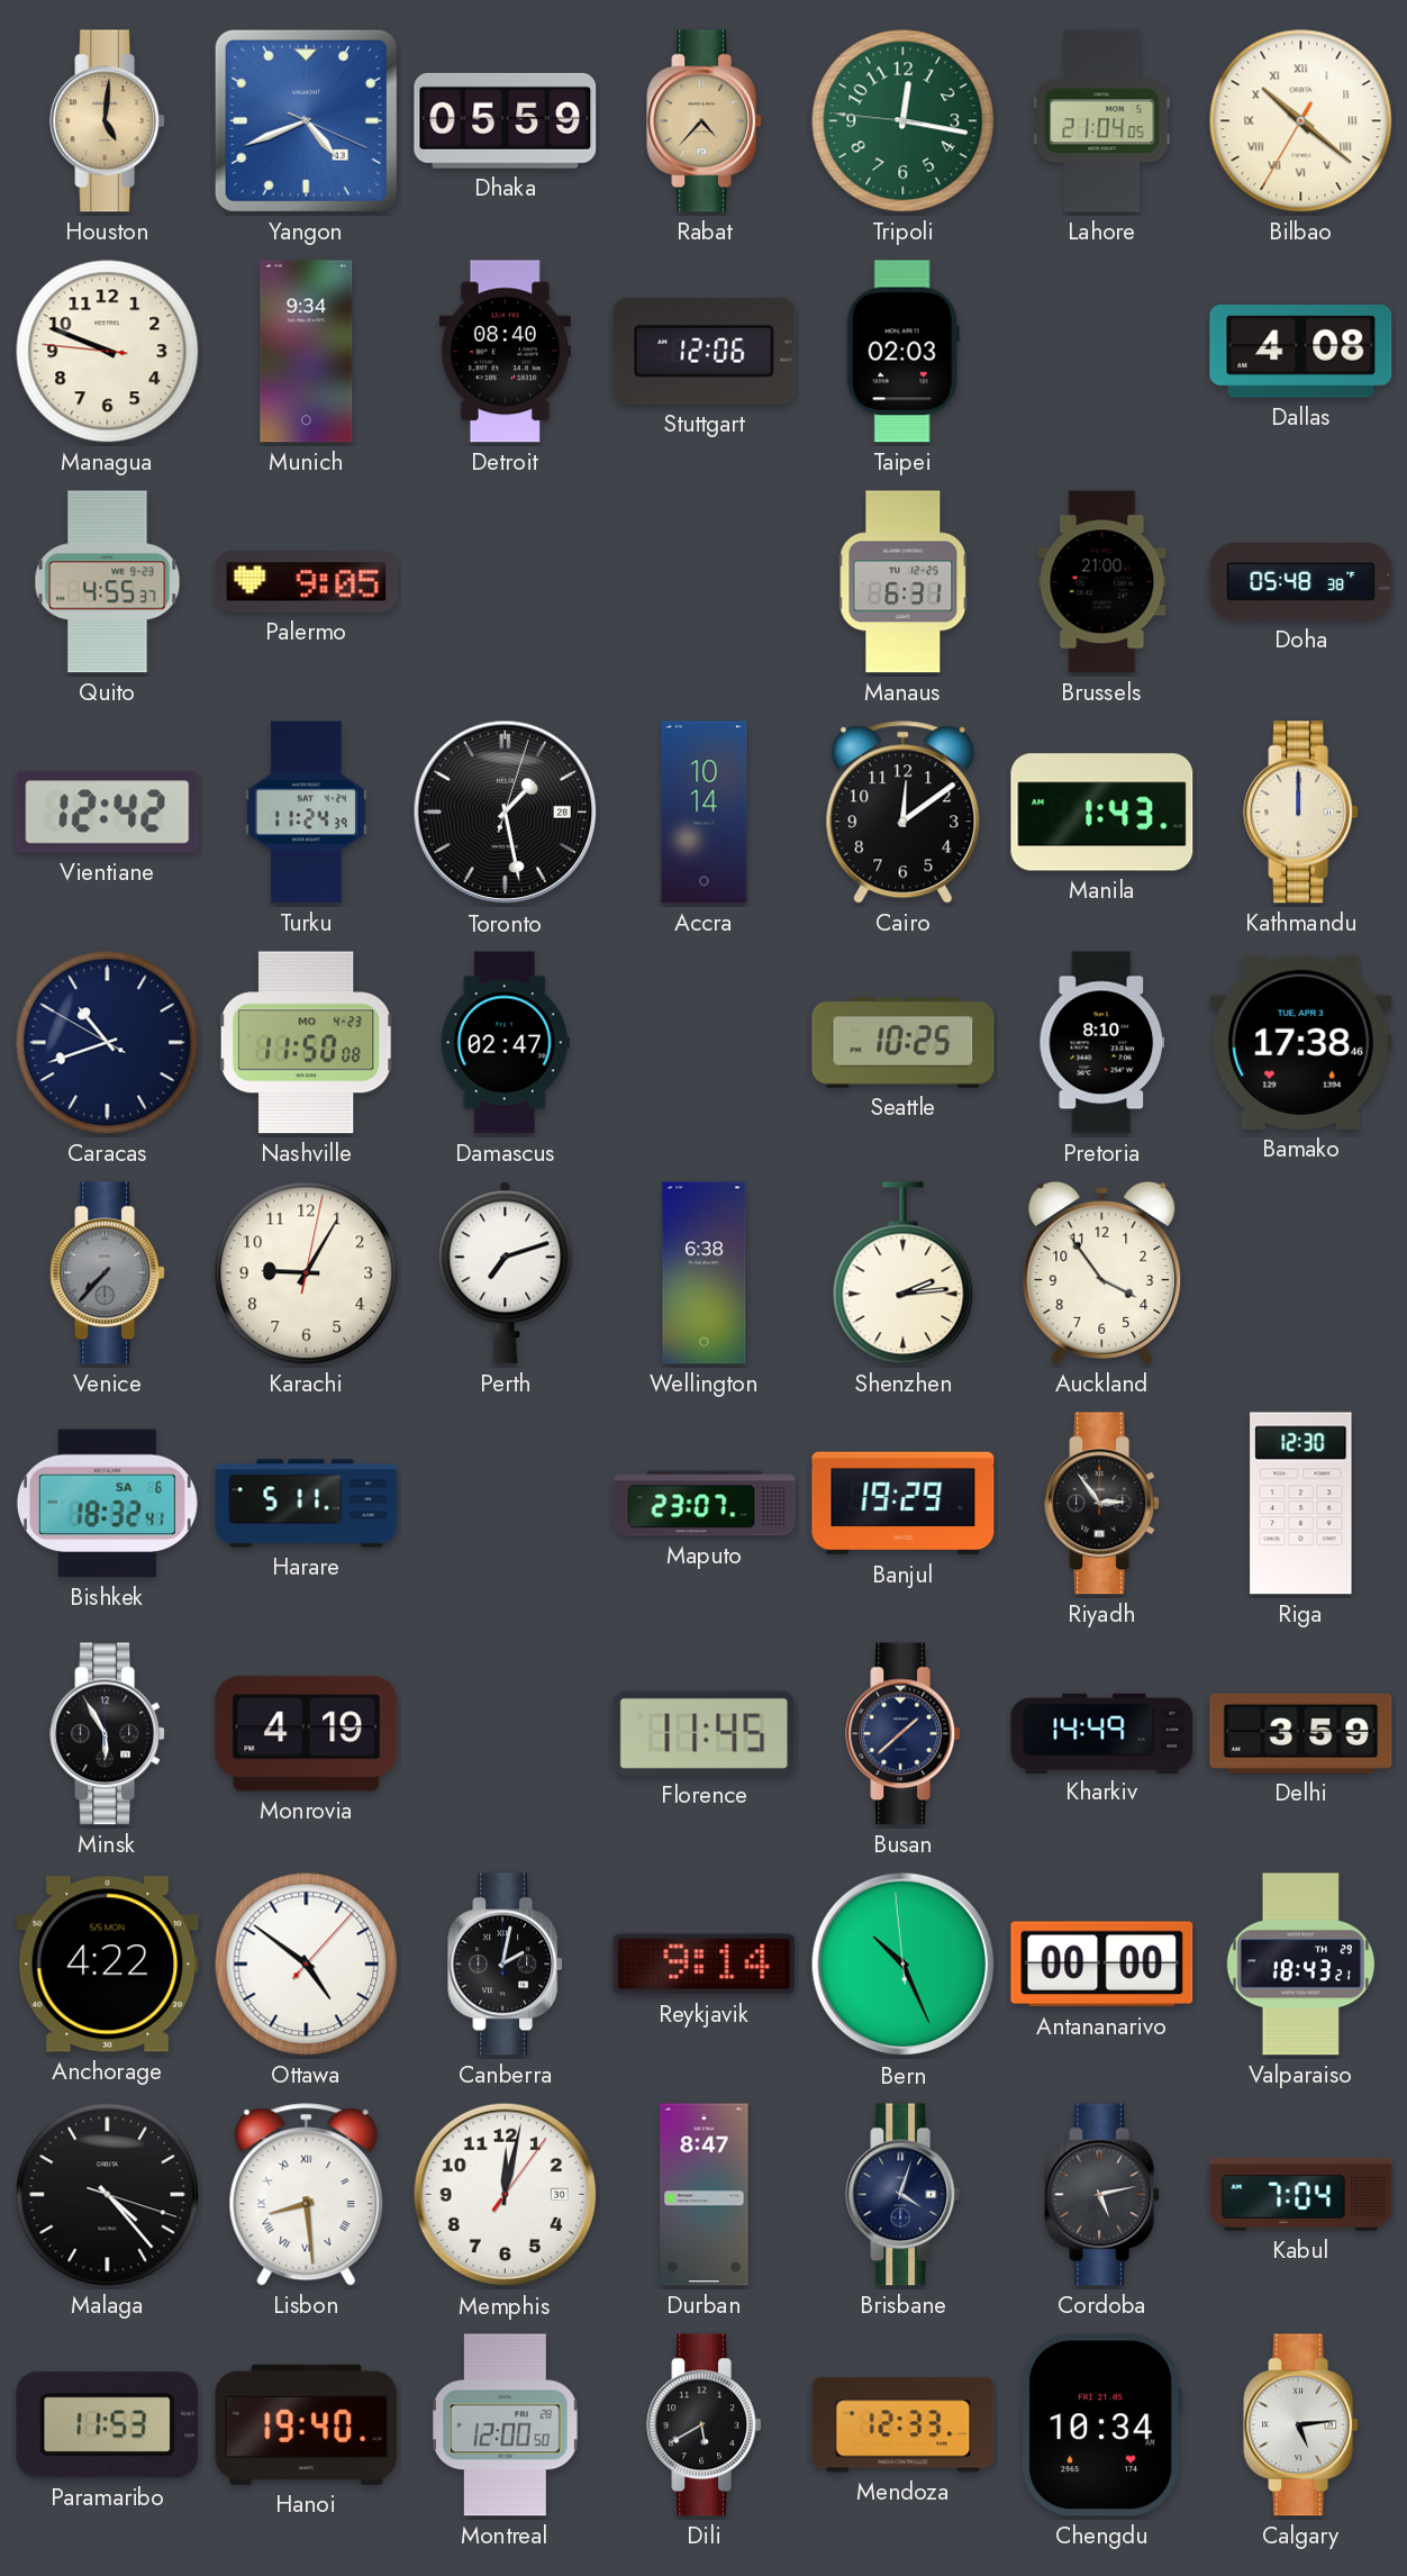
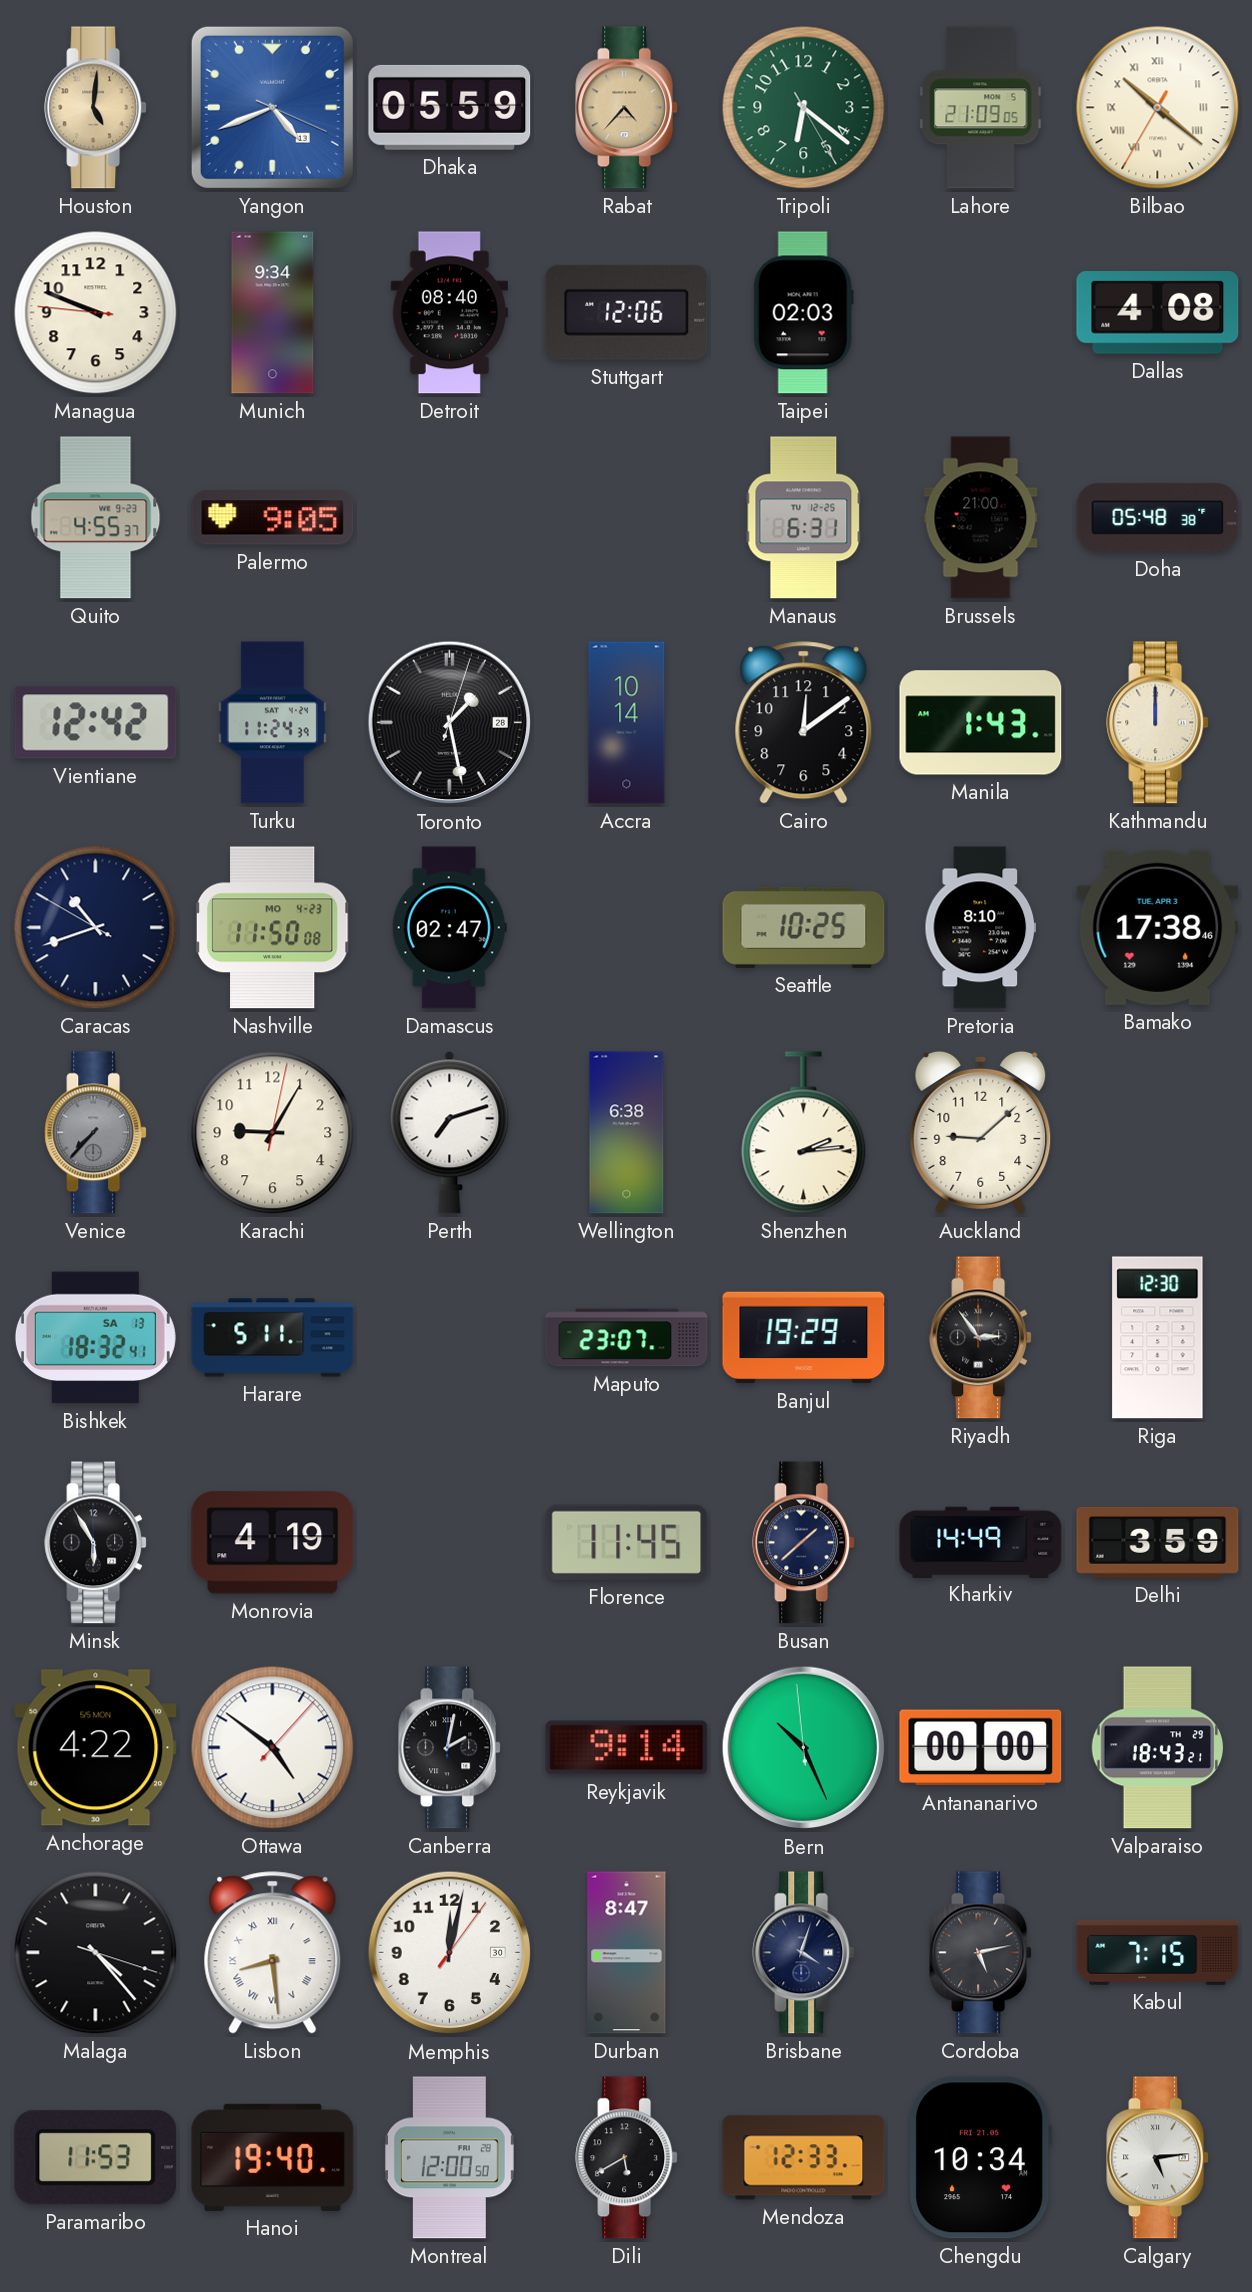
Tripoli: 12:16 -> 6:21 (804, 108)
Lahore: 21:04 -> 21:09 (981, 108)
Auckland: 3:54 -> 9:08 (981, 1132)
Bishkek date: SA 6 -> SA 13 (95, 1338)
Kabul: 7:04 -> 7:15 (1158, 1952)
